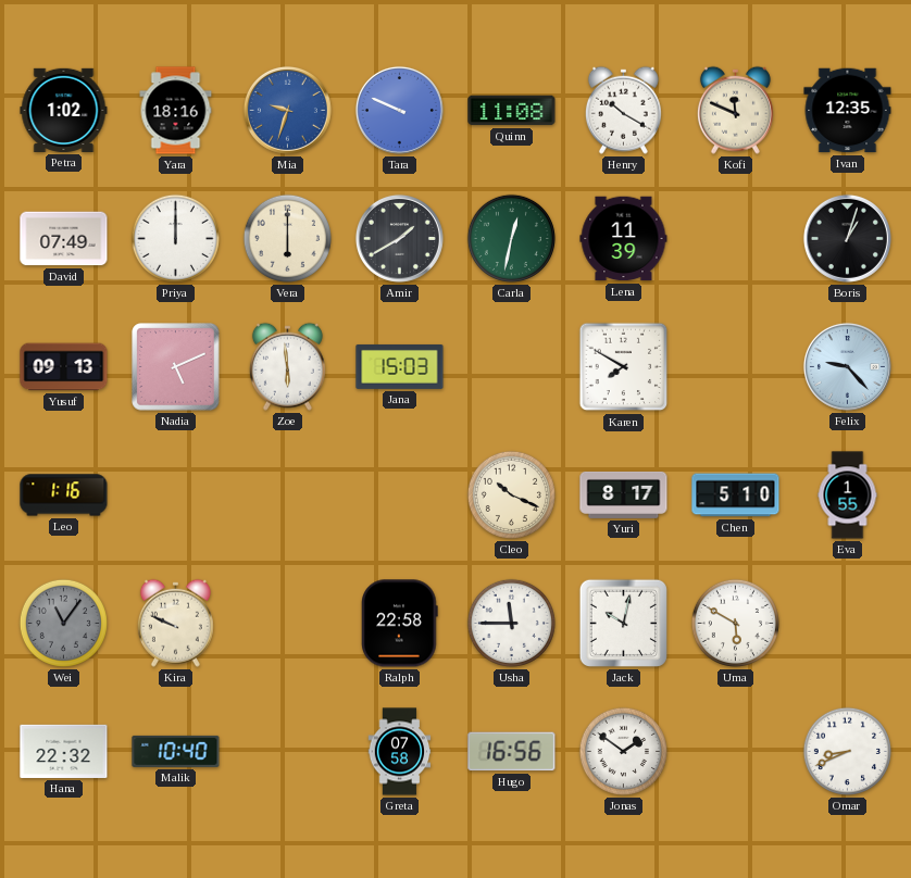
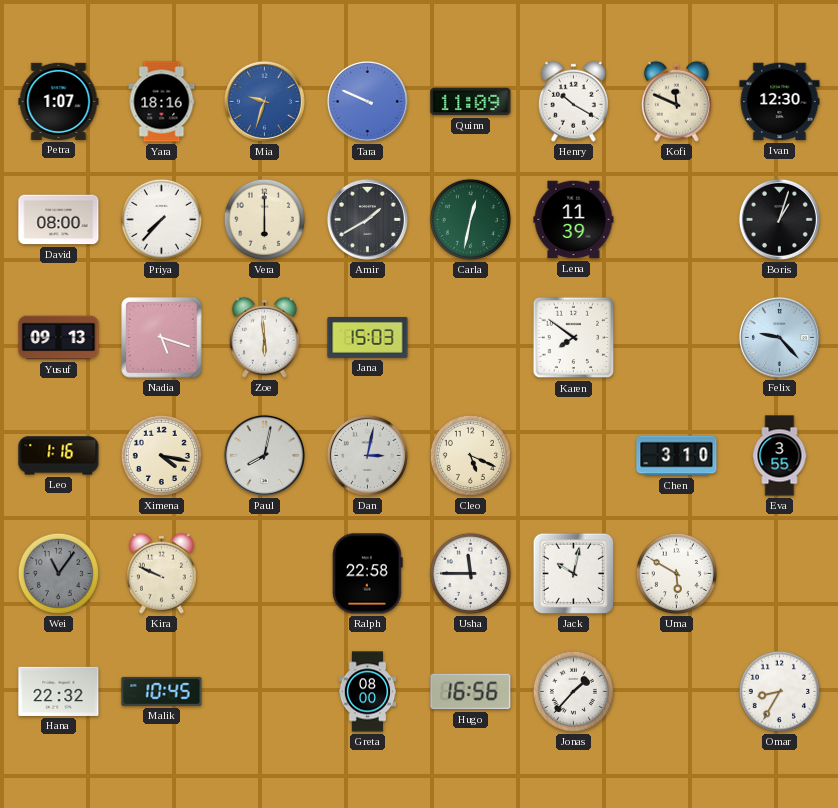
Petra: 1:02 -> 1:07 (59, 101)
Quinn: 11:08 -> 11:09 (471, 102)
Ivan: 12:35 -> 12:30 (780, 102)
David: 07:49 -> 08:00 (59, 220)
Priya: 12:00 -> 7:37 (161, 219)
Nadia: 5:11 -> 5:18 (162, 338)
Karen: 7:50 -> 7:51 (574, 338)
Ximena: none -> 4:17 (161, 455)
Paul: none -> 8:02 (264, 455)
Dan: none -> 3:02 (367, 455)
Cleo: 10:19 -> 5:19 (470, 455)
Yuri: 8:17 -> none (624, 494)
Chen: 5:10 -> 3:10 (677, 456)
Eva: 1:55 -> 3:55 (780, 456)
Malik: 10:40 -> 10:45 (162, 691)
Greta: 07:58 -> 08:00 (368, 692)
Jonas: 1:51 -> 1:37 (573, 691)
Omar: 8:41 -> 8:35 (779, 691)
